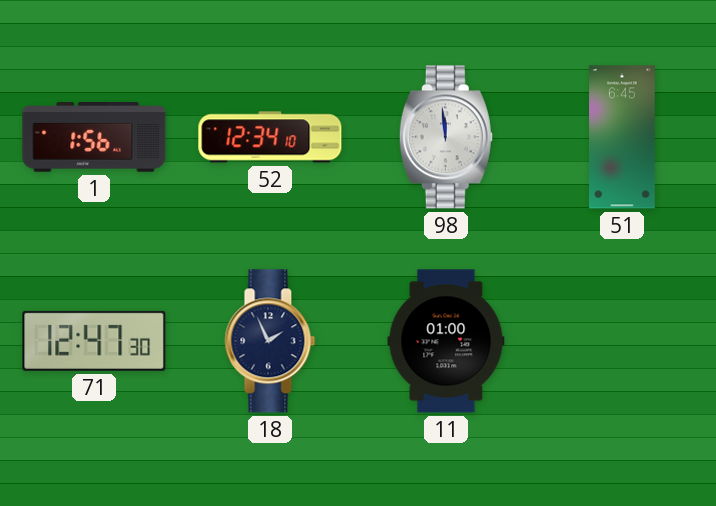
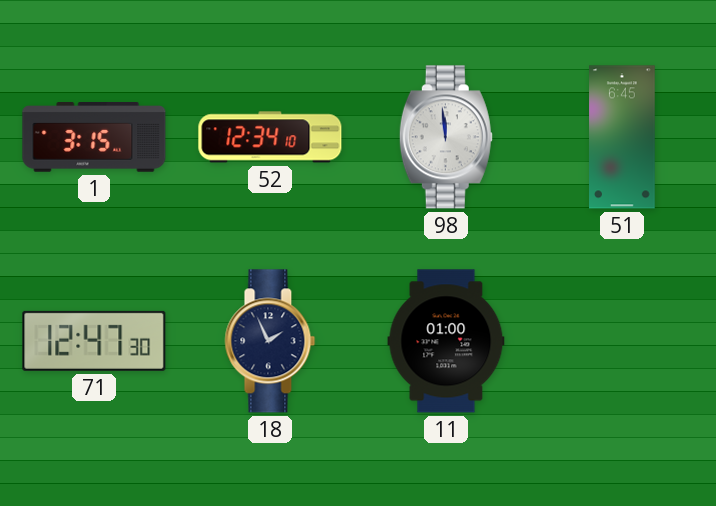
1: 1:56 -> 3:15 (94, 137)
